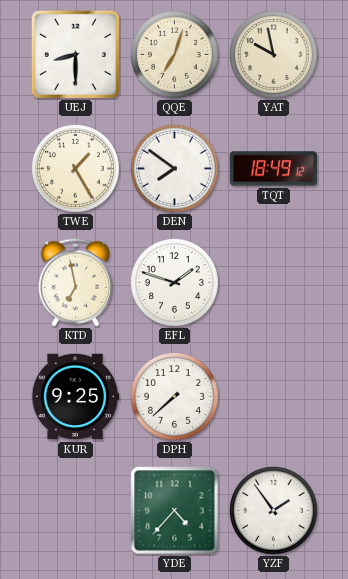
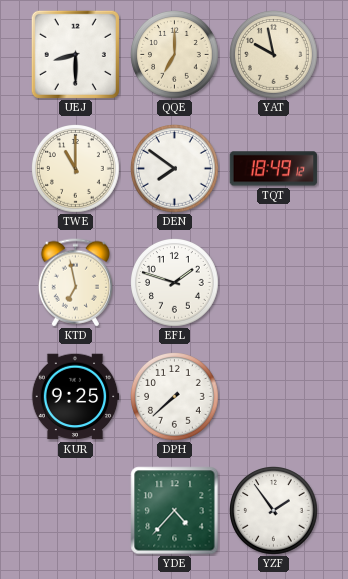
QQE: 7:03 -> 7:00 (175, 55)
TWE: 1:25 -> 11:00 (76, 169)
